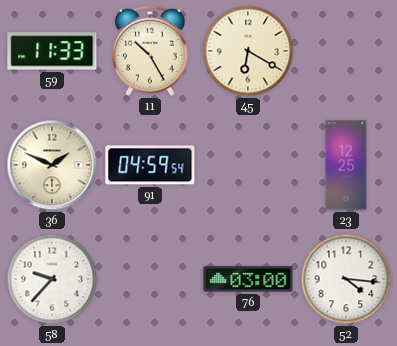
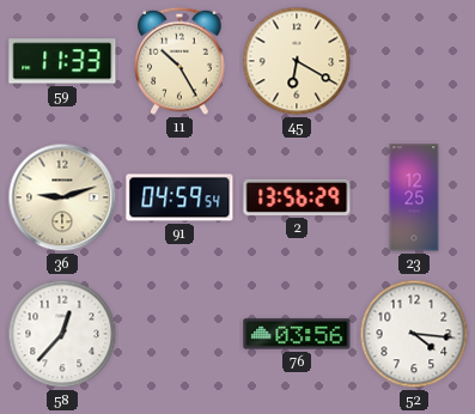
36: 1:49 -> 9:12 (62, 197)
2: none -> 13:56 (297, 197)
58: 9:37 -> 12:37 (62, 334)
76: 03:00 -> 03:56 (297, 334)
